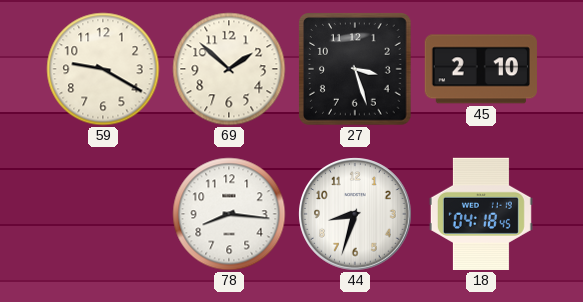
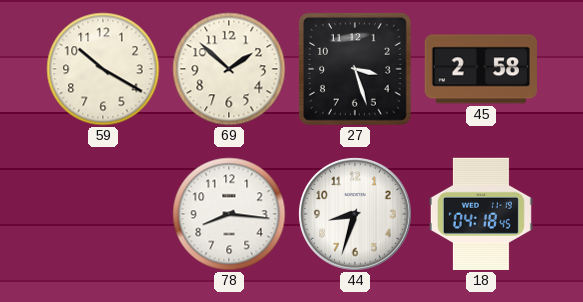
59: 9:20 -> 10:20 (103, 69)
45: 2:10 -> 2:58 (481, 69)
